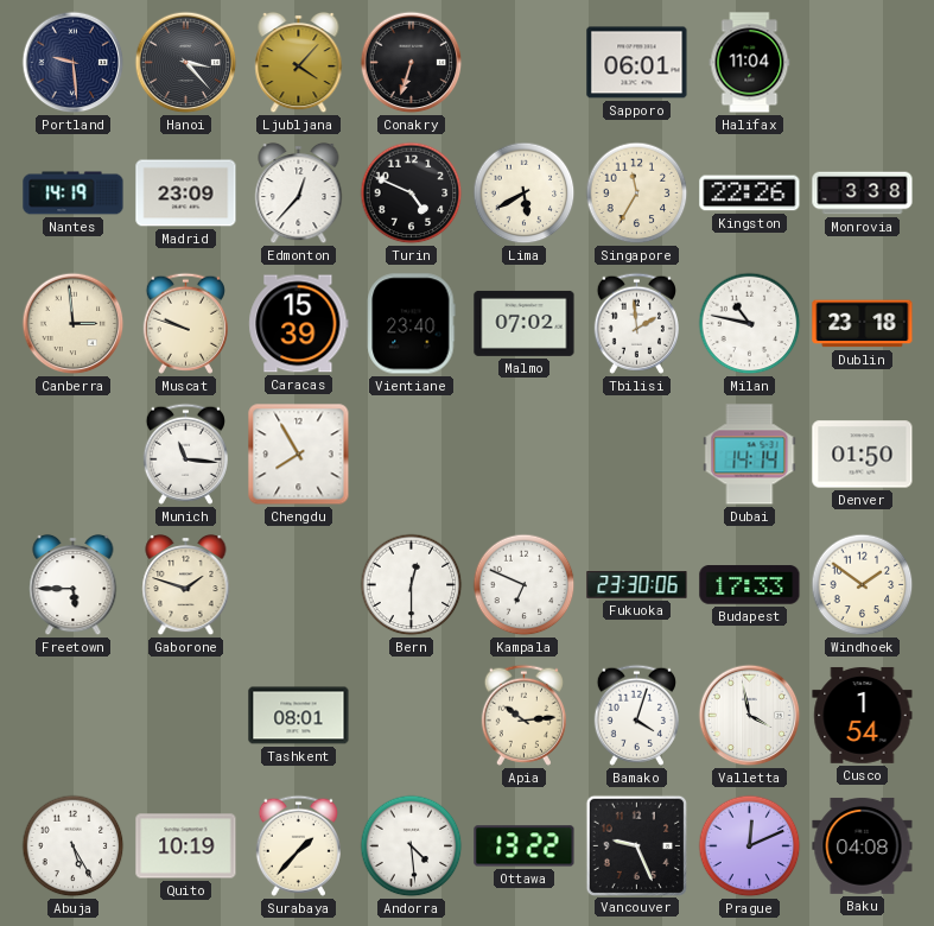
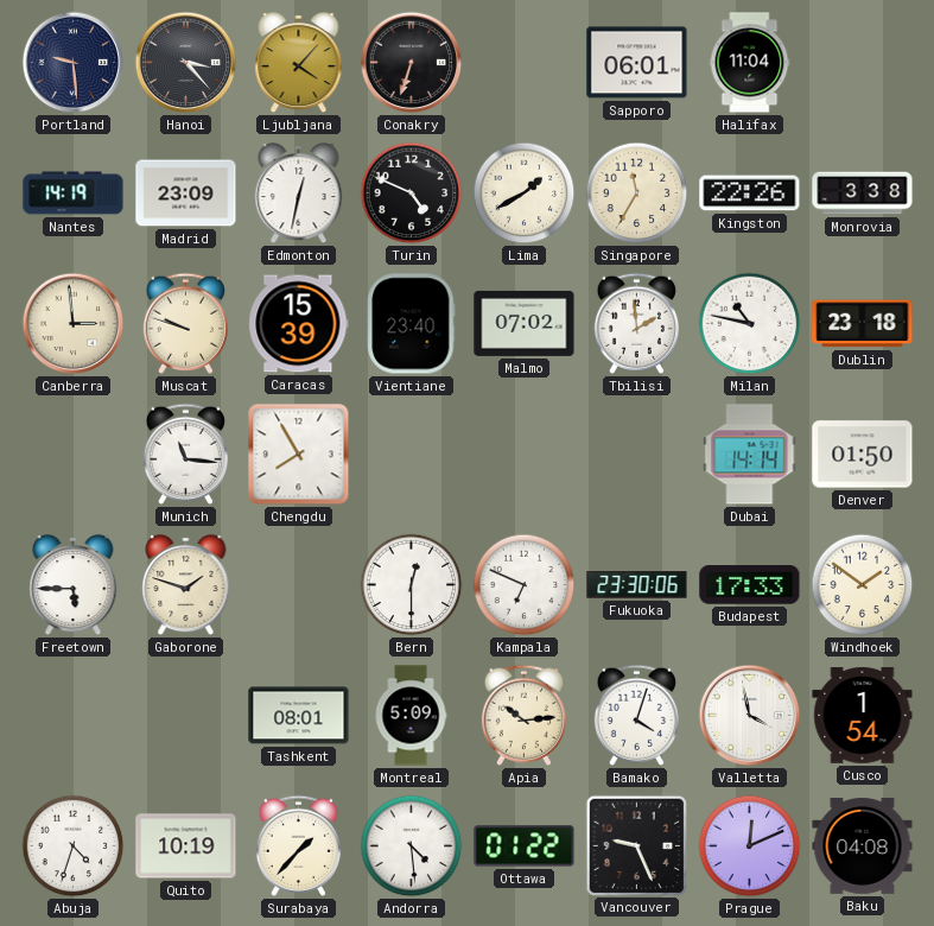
Edmonton: 12:37 -> 12:32 (299, 194)
Lima: 5:40 -> 1:40 (525, 194)
Montreal: none -> 5:09 (411, 716)
Abuja: 5:25 -> 4:33 (74, 846)
Ottawa: 13:22 -> 01:22 (525, 846)
